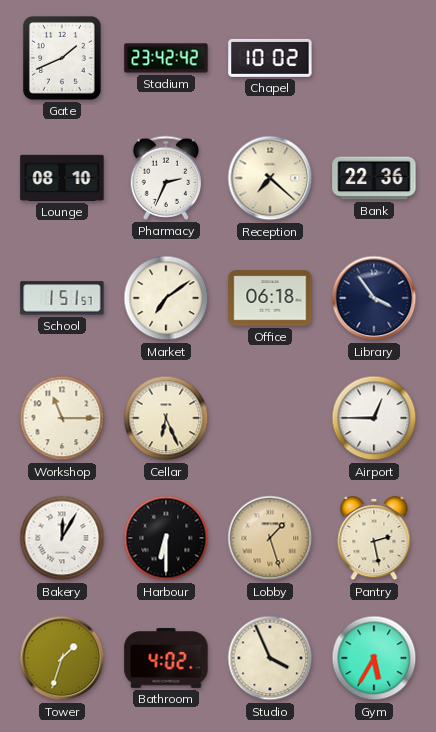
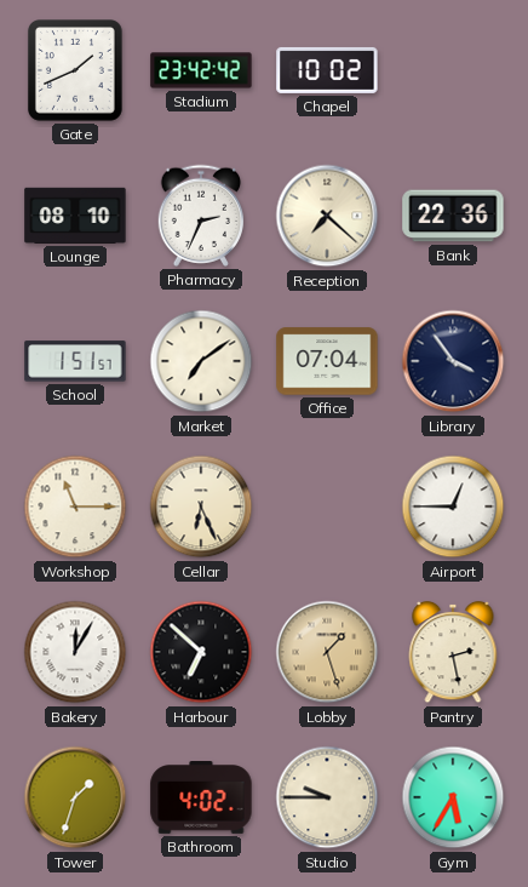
Office: 06:18 -> 07:04 (327, 361)
Harbour: 6:30 -> 6:52 (201, 652)
Studio: 3:56 -> 9:45 (327, 797)
